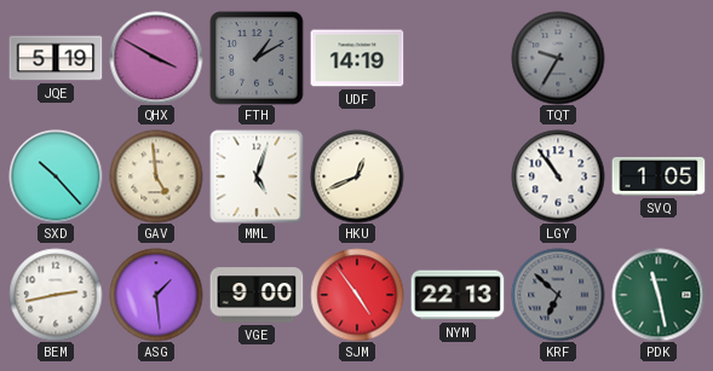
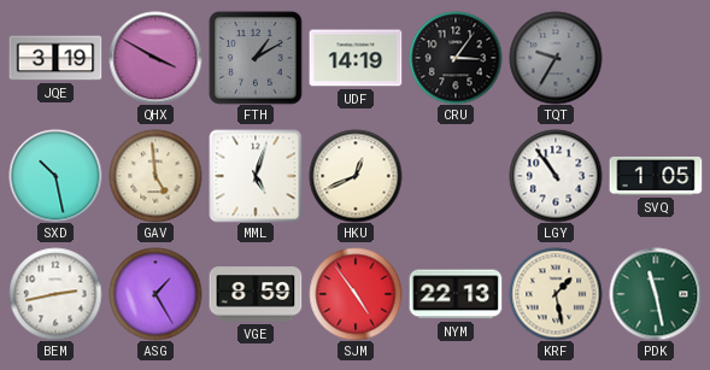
JQE: 5:19 -> 3:19 (55, 58)
CRU: none -> 3:06 (456, 58)
SXD: 10:23 -> 10:28 (55, 176)
ASG: 1:29 -> 1:25 (156, 294)
VGE: 9:00 -> 8:59 (256, 294)
KRF: 6:52 -> 1:28 (556, 294)
KRF dial: grey -> cream (556, 294)
